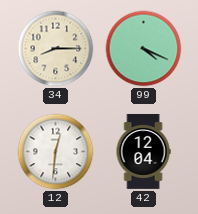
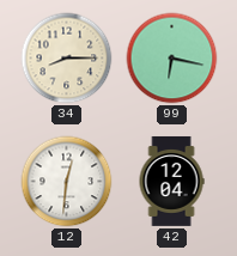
99: 4:19 -> 6:17 (172, 59)
